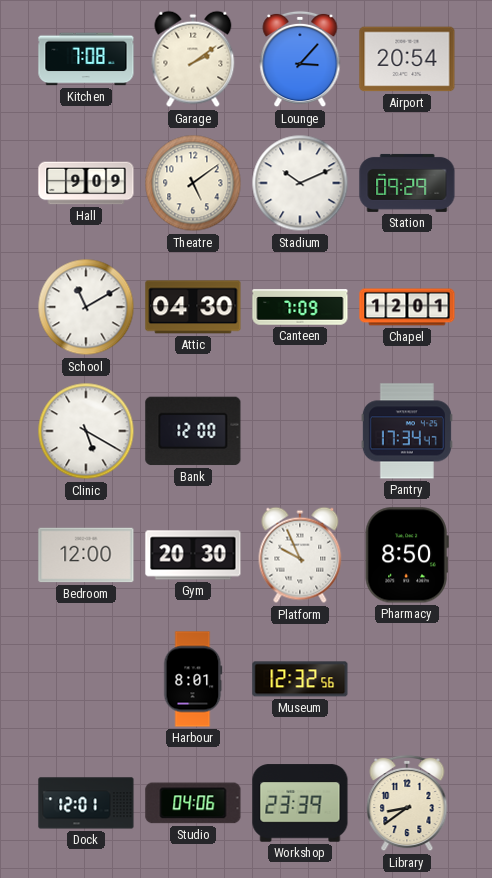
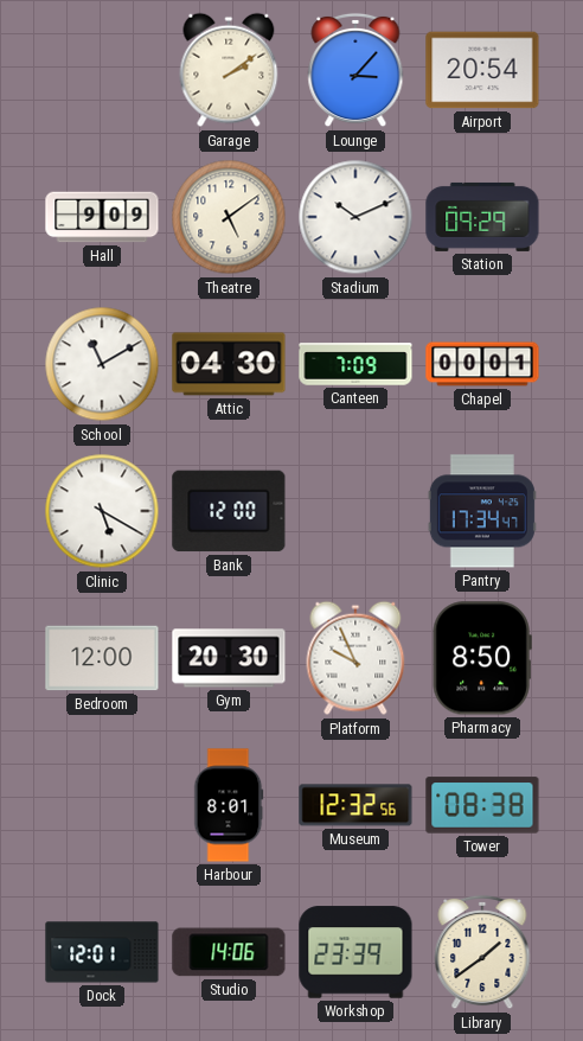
Kitchen: 7:08 -> none (86, 59)
Chapel: 12:01 -> 00:01 (482, 364)
Tower: none -> 08:38 (482, 805)
Studio: 04:06 -> 14:06 (229, 952)
Library: 8:39 -> 1:39 (482, 952)
